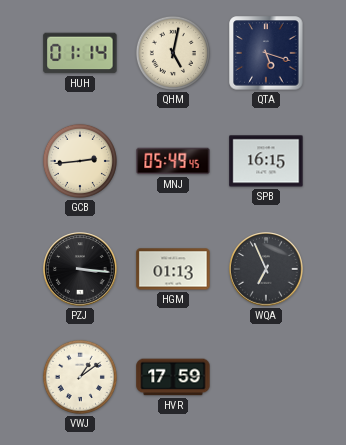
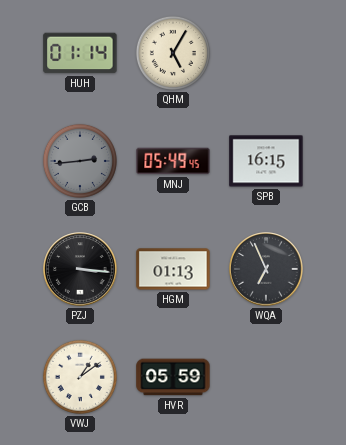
QHM: 5:02 -> 5:05 (173, 53)
QTA: 5:18 -> none (266, 53)
GCB dial: cream -> grey (80, 161)
HVR: 17:59 -> 05:59 (173, 377)
